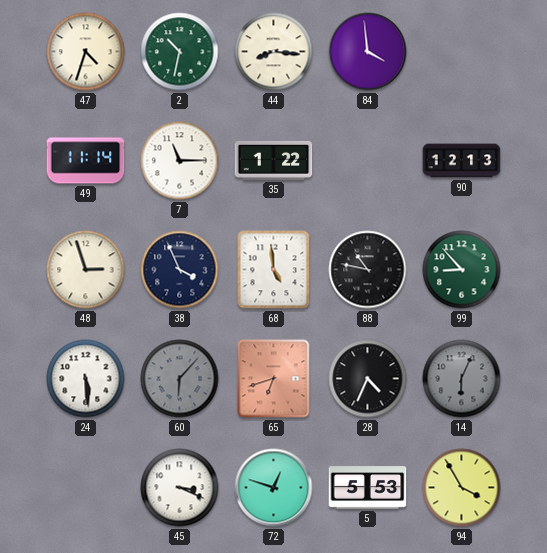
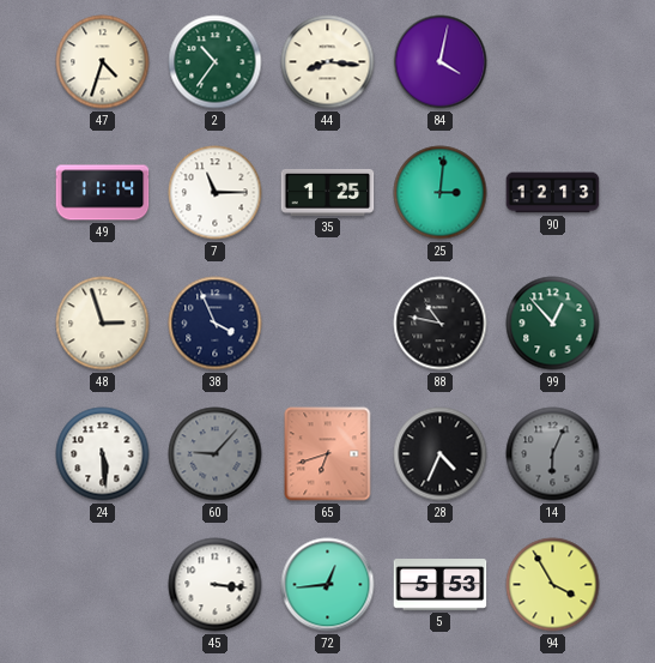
2: 10:32 -> 10:36 (216, 62)
84: 3:59 -> 4:02 (441, 62)
35: 1:22 -> 1:25 (328, 192)
25: none -> 3:01 (441, 193)
68: 4:59 -> none (274, 270)
99: 8:53 -> 12:53 (553, 324)
60: 6:07 -> 9:07 (216, 454)
45: 3:19 -> 3:16 (216, 585)
72: 12:48 -> 12:44 (328, 585)
